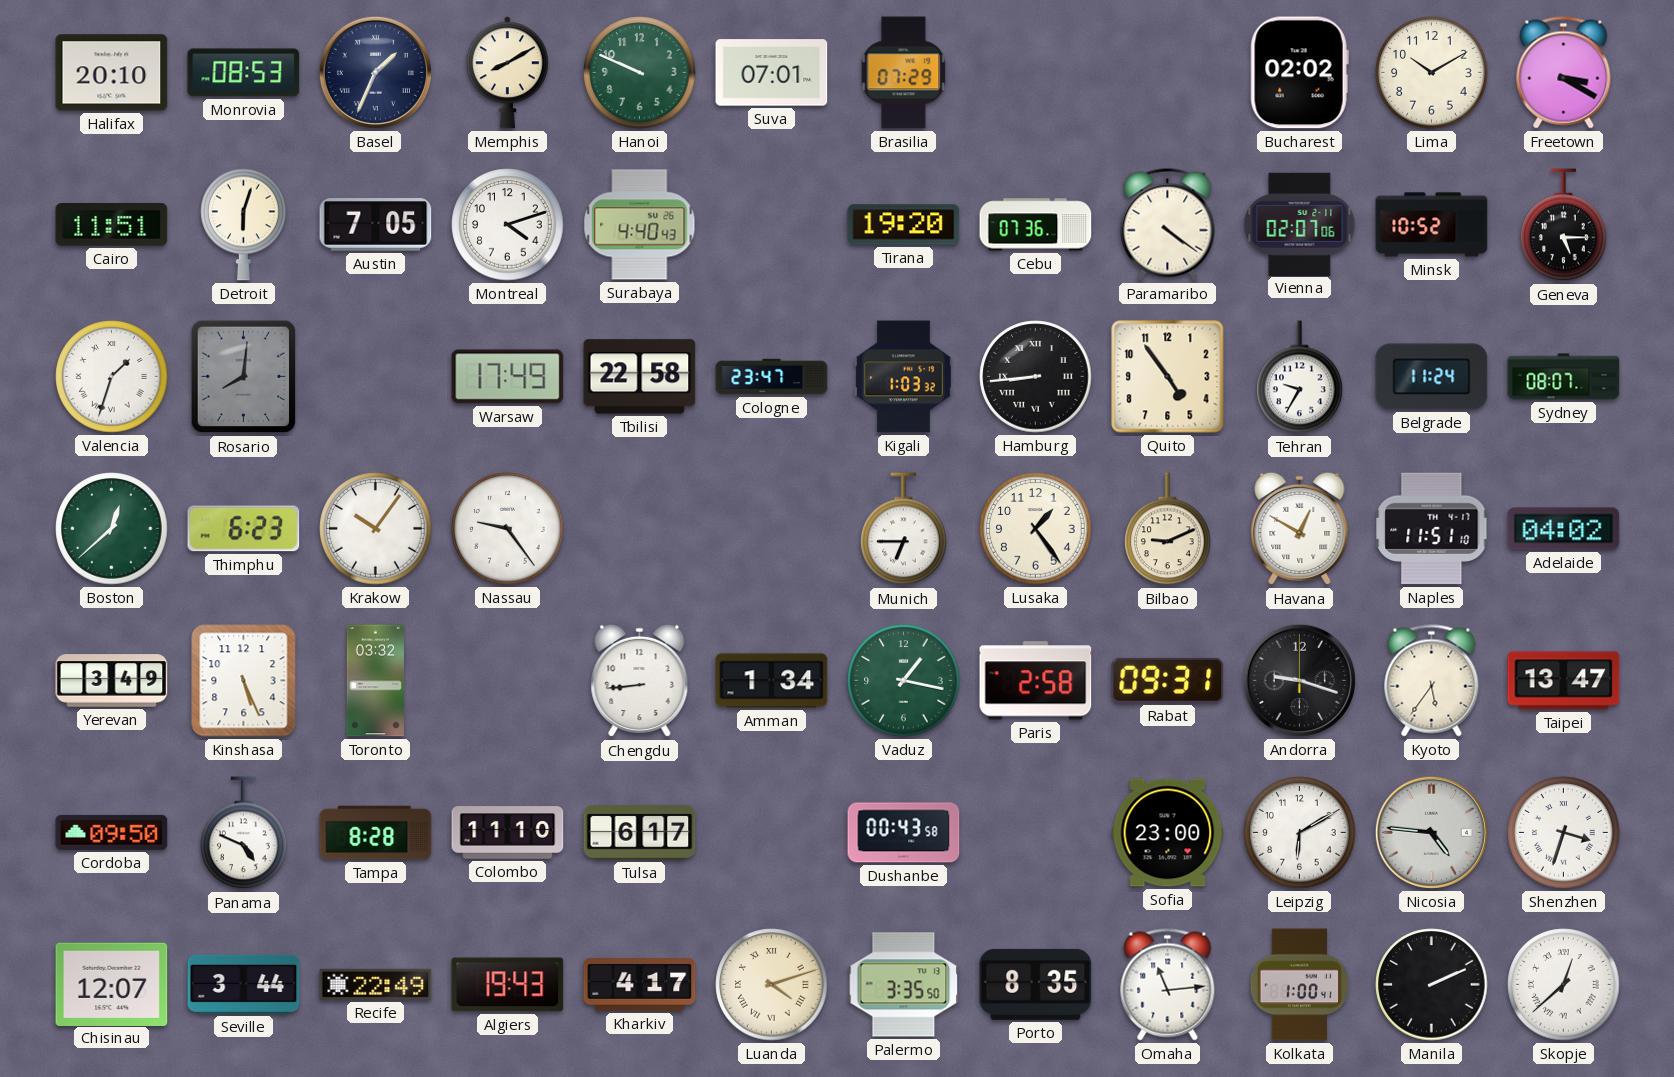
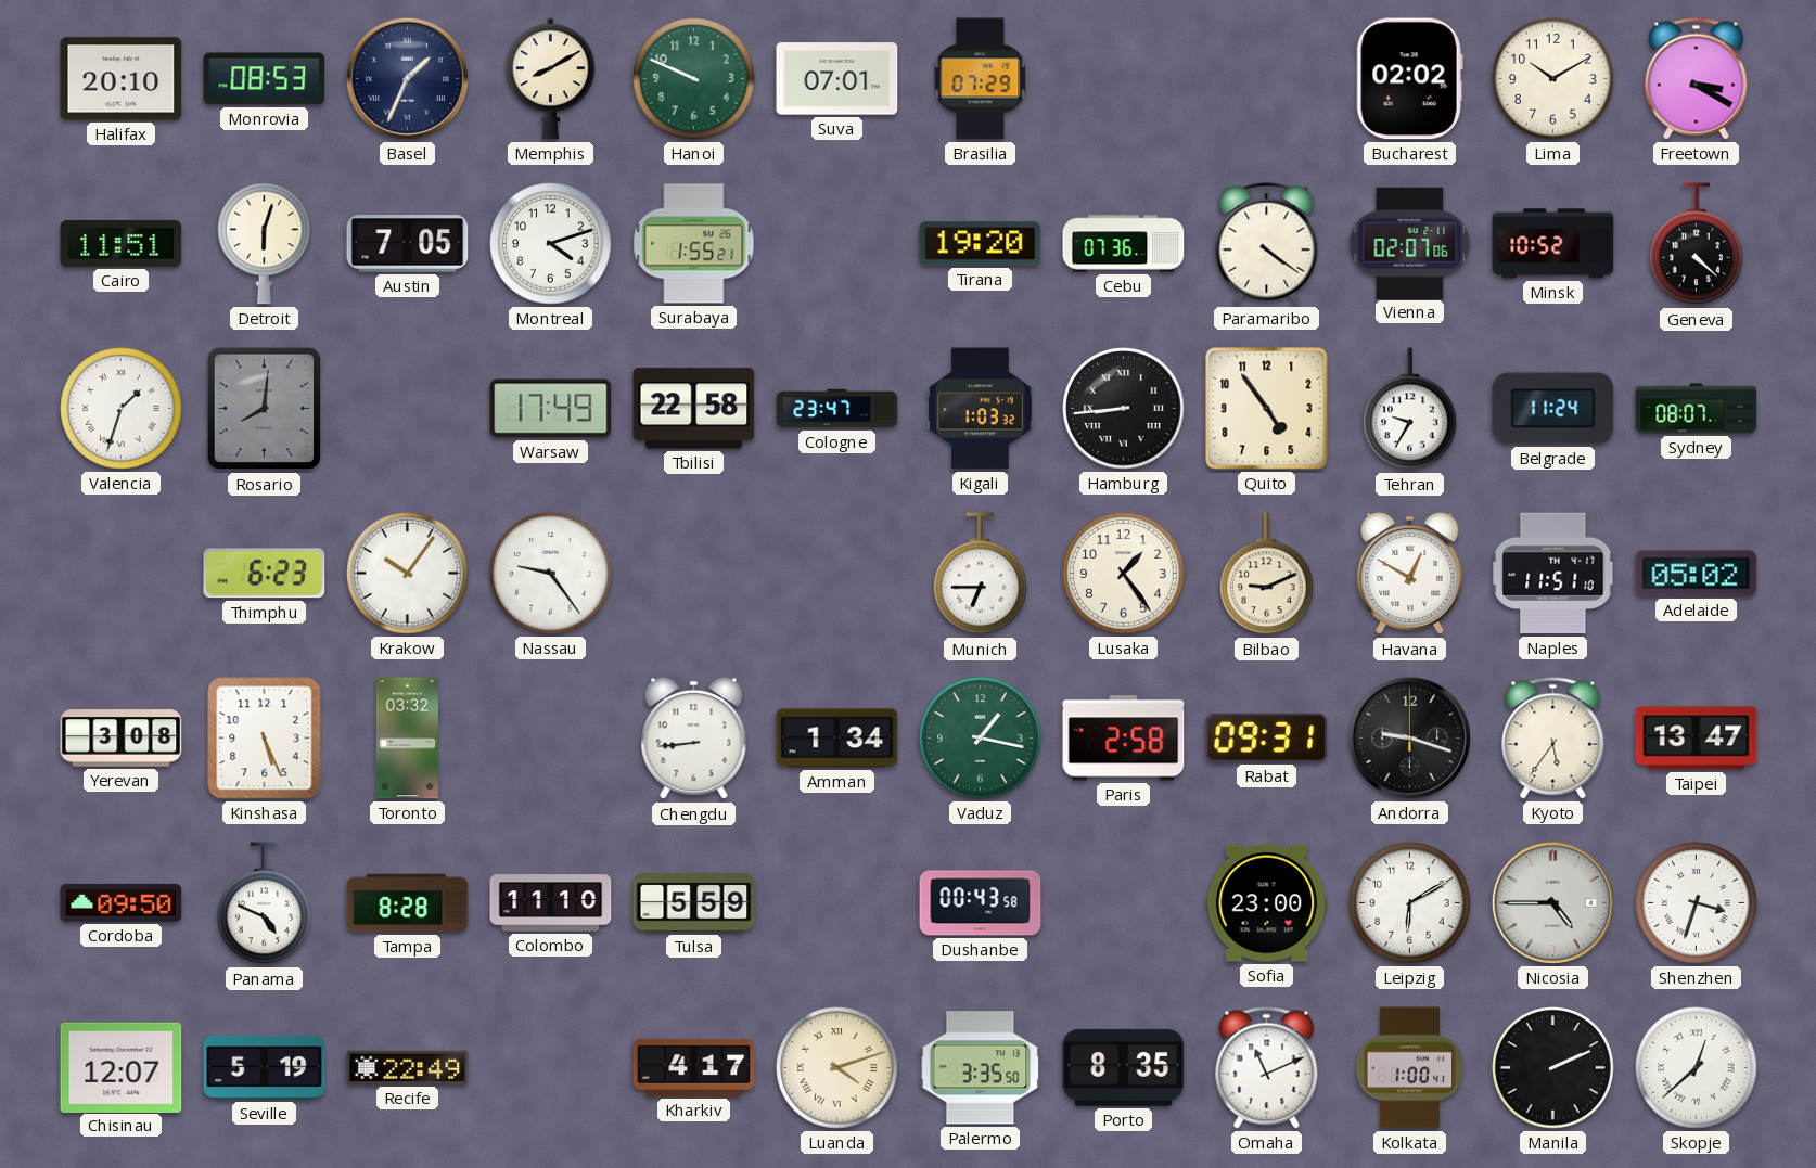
Surabaya: 4:40 -> 1:55 (694, 244)
Geneva: 5:15 -> 4:22 (1697, 244)
Boston: 12:38 -> none (112, 529)
Adelaide: 04:02 -> 05:02 (1697, 574)
Yerevan: 3:49 -> 3:08 (122, 739)
Tulsa: 6:17 -> 5:59 (694, 903)
Nicosia: 4:46 -> 4:45 (1552, 902)
Seville: 3:44 -> 5:19 (265, 1067)
Algiers: 19:43 -> none (508, 985)
Omaha: 11:14 -> 11:11 (1267, 1068)
